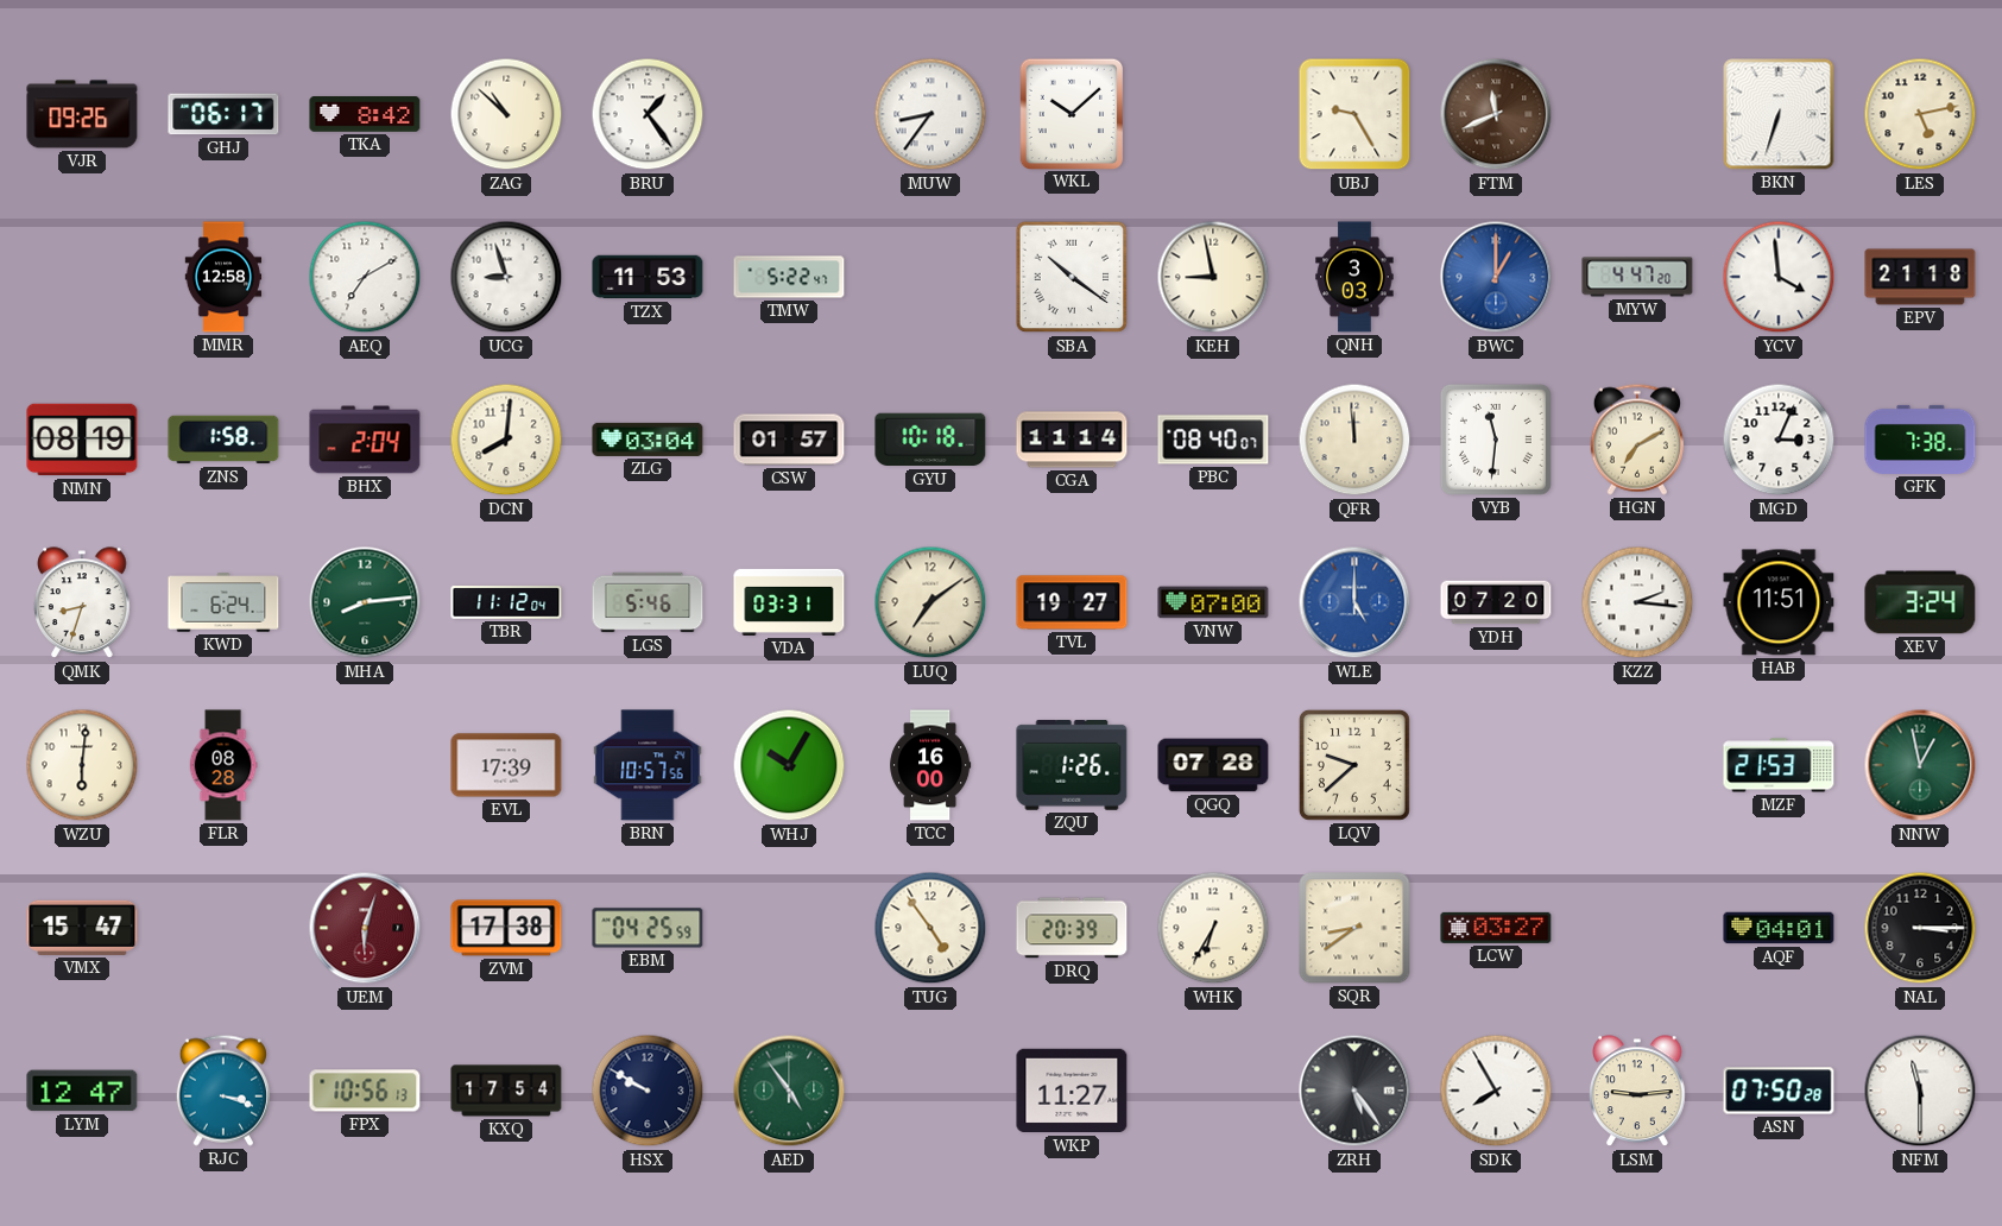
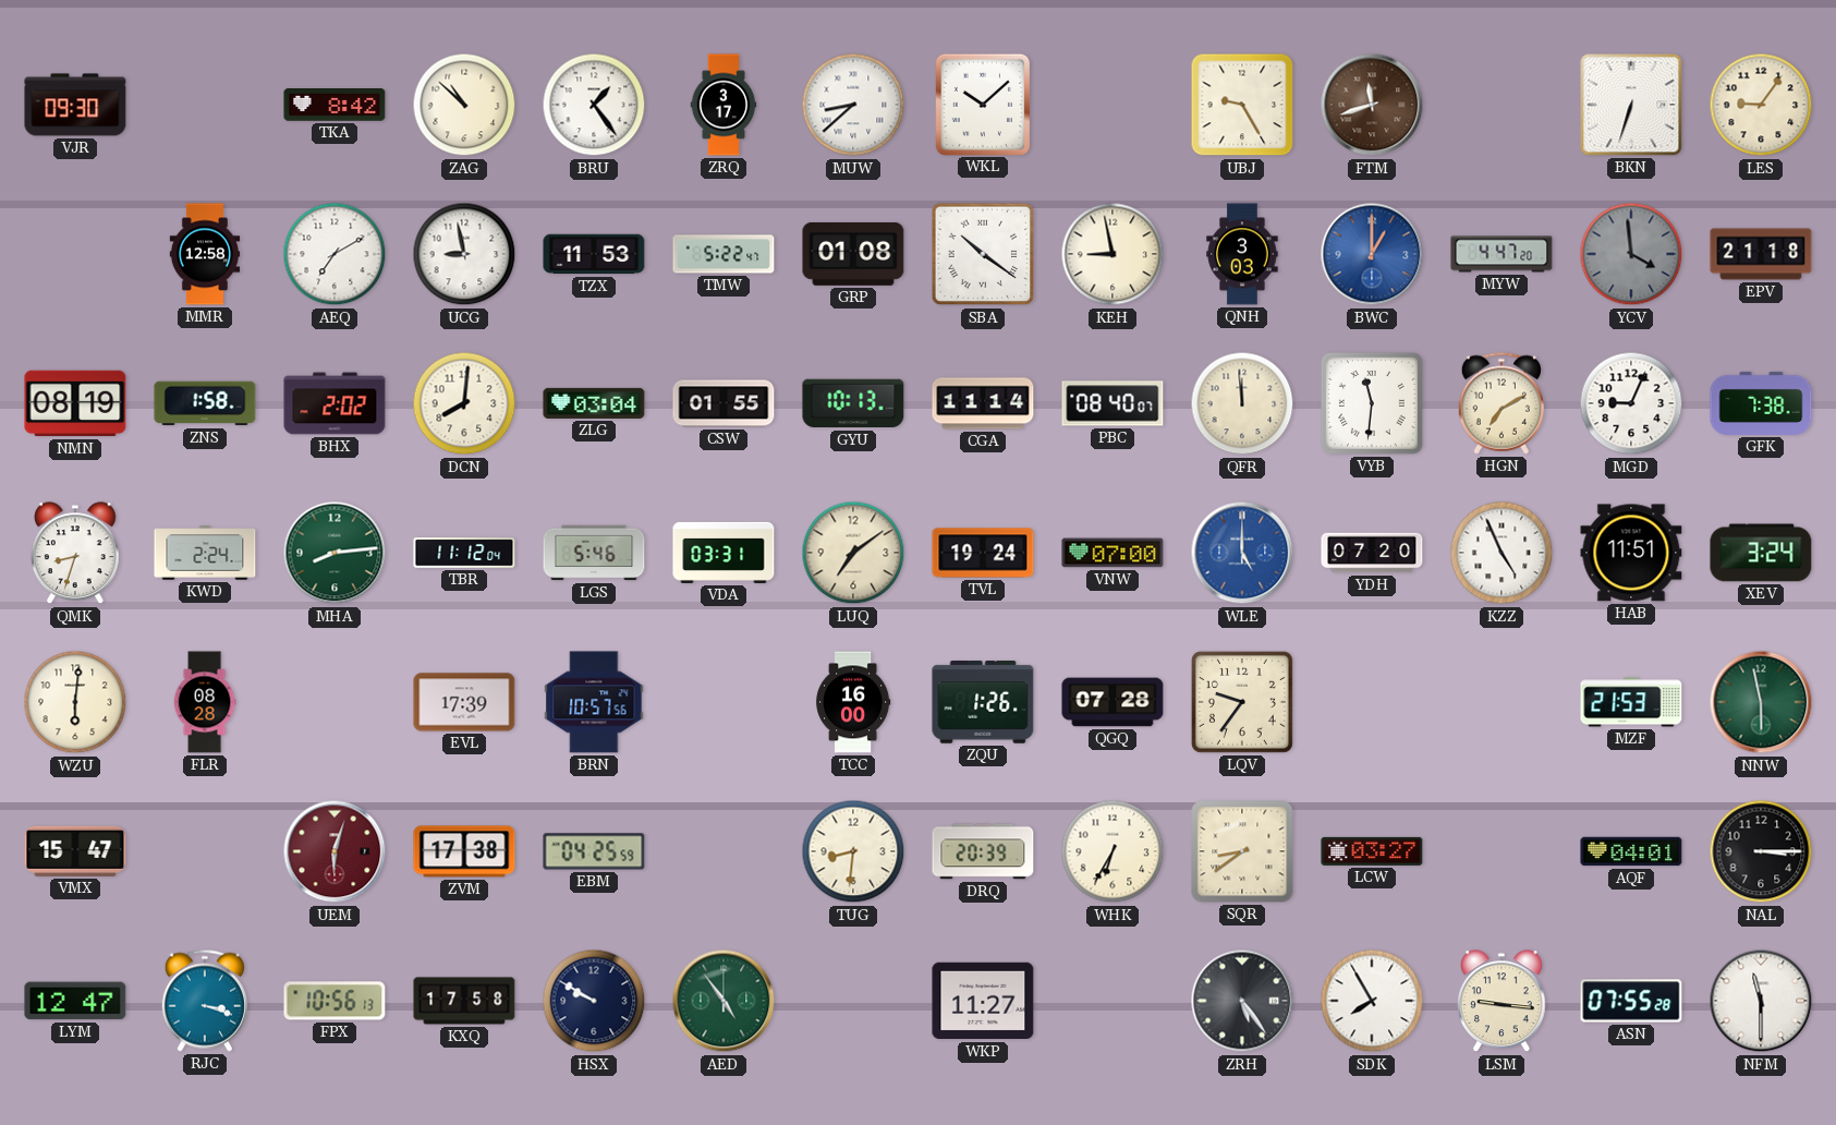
VJR: 09:26 -> 09:30 (75, 105)
GHJ: 06:17 -> none (223, 114)
ZRQ: none -> 3:17 (724, 105)
MUW: 8:36 -> 8:38 (853, 105)
FTM: 11:41 -> 11:42 (1372, 105)
LES: 5:13 -> 9:06 (1761, 105)
UCG: 8:57 -> 8:58 (464, 254)
GRP: none -> 01:08 (853, 254)
YCV dial: white -> grey (1631, 254)
BHX: 2:04 -> 2:02 (335, 403)
CSW: 01:57 -> 01:55 (724, 403)
GYU: 10:18 -> 10:13 (853, 403)
MGD: 3:04 -> 9:04 (1631, 403)
KWD: 6:24 -> 2:24 (205, 553)
TVL: 19:27 -> 19:24 (983, 553)
KZZ: 2:16 -> 4:56 (1501, 553)
WHJ: 10:05 -> none (789, 765)
LQV: 9:38 -> 9:36 (1242, 702)
NNW: 12:58 -> 5:58 (1761, 702)
TUG: 4:54 -> 8:31 (853, 851)
KXQ: 17:54 -> 17:58 (464, 1001)
LSM: 9:14 -> 9:16 (1501, 1002)
ASN: 07:50 -> 07:55 (1631, 1001)
